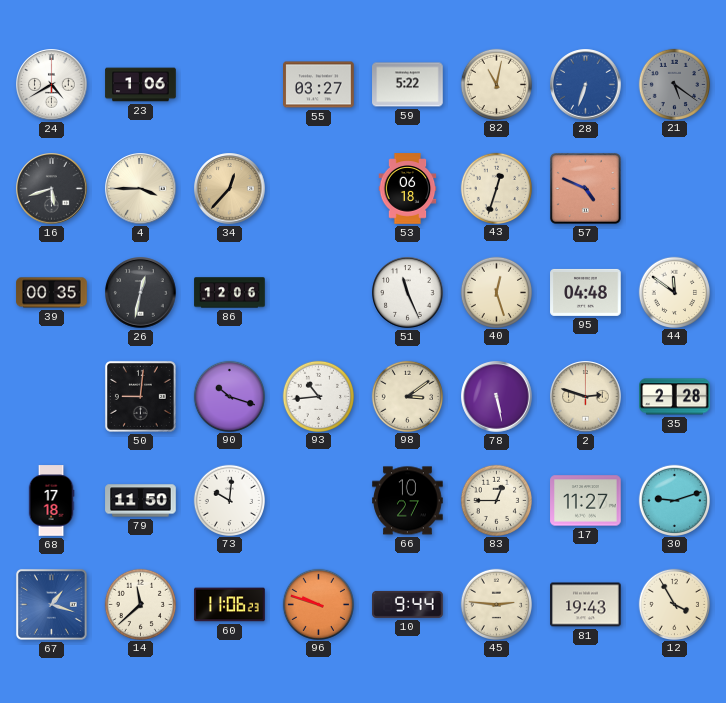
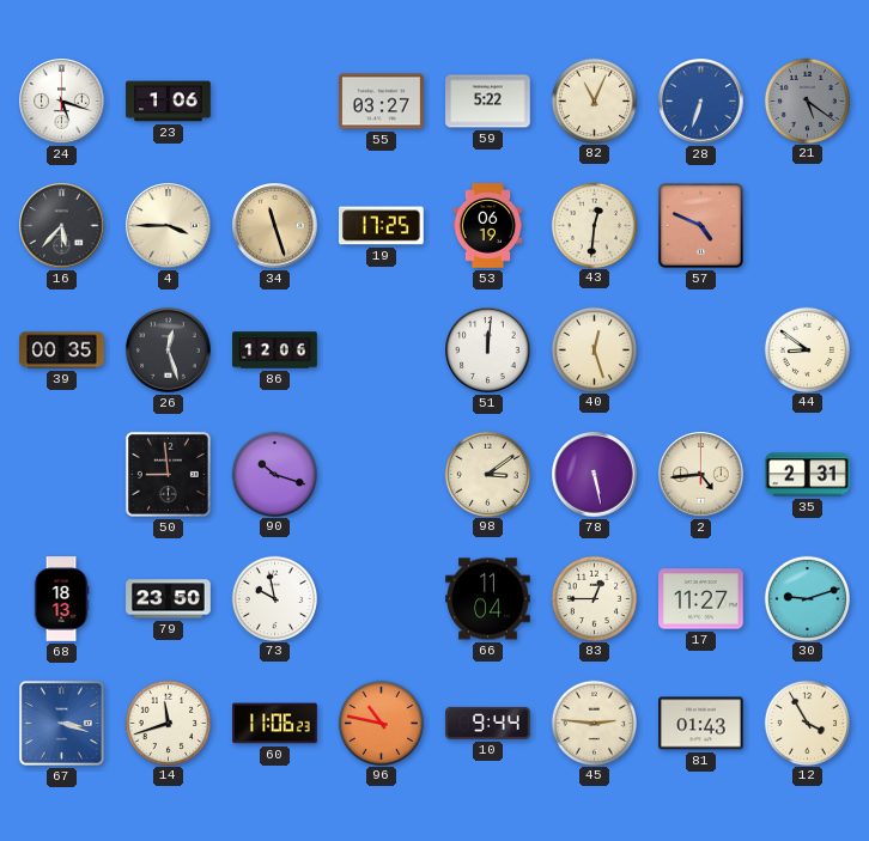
24: 4:40 -> 5:18 (62, 102)
82: 11:02 -> 11:04 (594, 100)
16: 5:42 -> 5:37 (62, 226)
34: 12:37 -> 11:27 (275, 226)
19: none -> 17:25 (382, 226)
53: 06:18 -> 06:19 (488, 226)
43: 12:33 -> 12:31 (594, 225)
26: 12:32 -> 12:27 (169, 351)
51: 11:26 -> 12:01 (488, 351)
95: 04:48 -> none (586, 292)
44: 11:51 -> 8:51 (807, 349)
50: 9:01 -> 8:59 (168, 474)
93: 10:44 -> none (318, 396)
2: 2:48 -> 4:44 (701, 475)
35: 2:28 -> 2:31 (808, 475)
68: 17:18 -> 18:13 (61, 599)
79: 11:50 -> 23:50 (169, 599)
73: 10:01 -> 9:58 (274, 598)
66: 10:27 -> 11:04 (488, 599)
67: 1:18 -> 3:18 (61, 723)
14: 11:38 -> 11:42 (168, 723)
96: 9:48 -> 10:47 (381, 723)
81: 19:43 -> 01:43 (701, 724)
